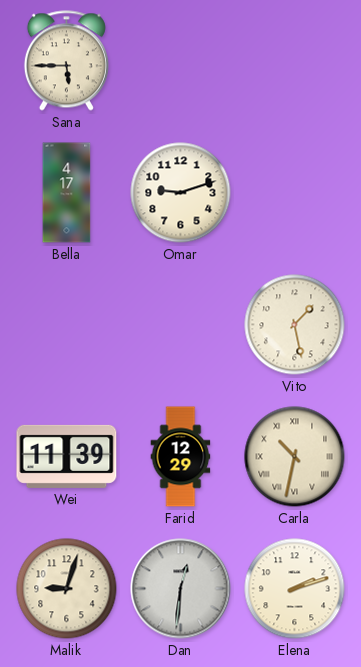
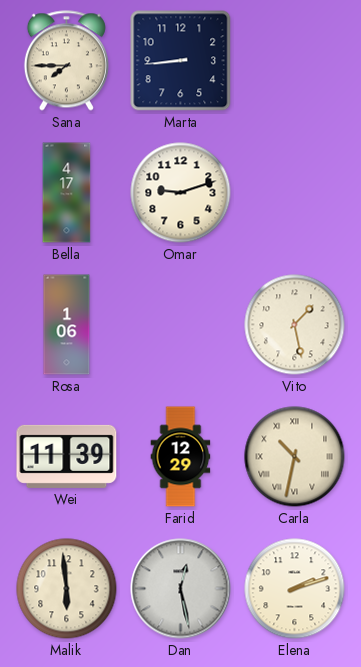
Sana: 5:45 -> 7:45 (66, 61)
Marta: none -> 8:44 (181, 61)
Rosa: none -> 1:06 (67, 325)
Malik: 9:03 -> 5:59 (67, 589)
Dan: 12:31 -> 12:28 (181, 589)
